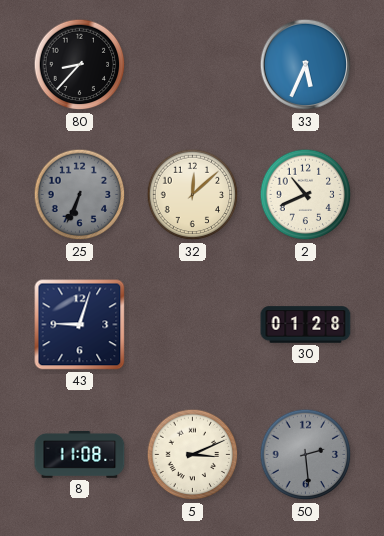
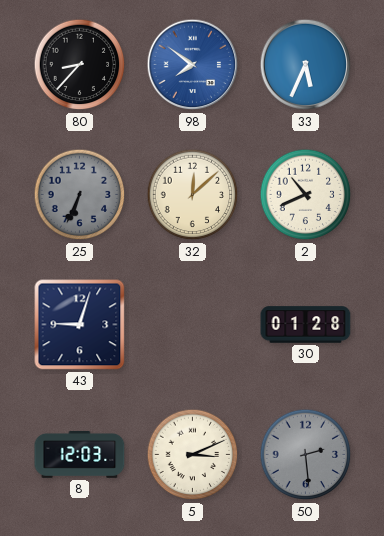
98: none -> 7:51 (193, 65)
8: 11:08 -> 12:03 (80, 455)
